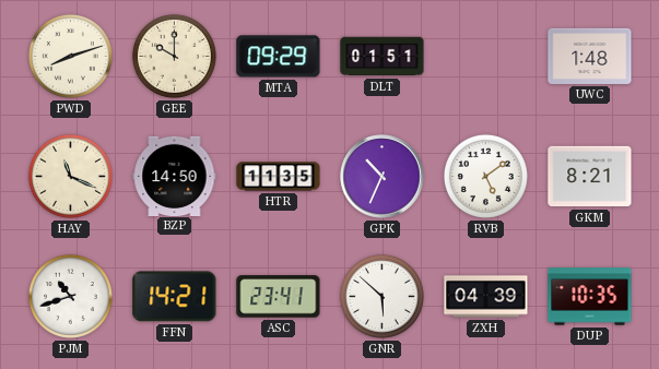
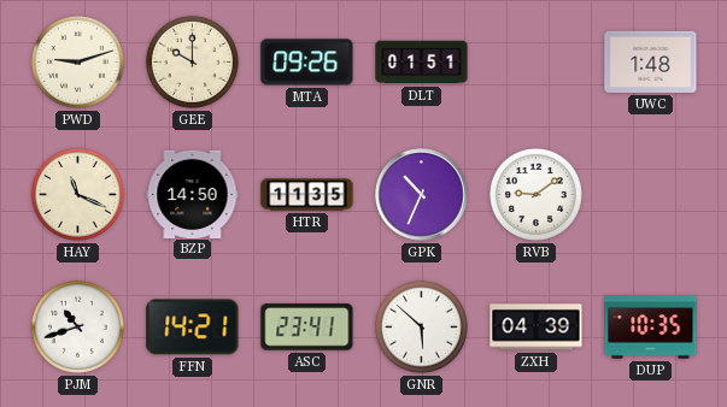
PWD: 8:12 -> 9:12 (77, 61)
MTA: 09:29 -> 09:26 (307, 63)
RVB: 5:09 -> 9:09 (535, 194)
GKM: 8:21 -> none (590, 177)
